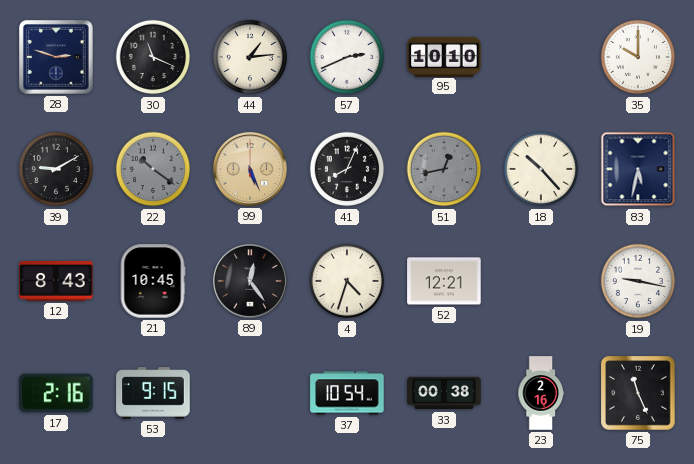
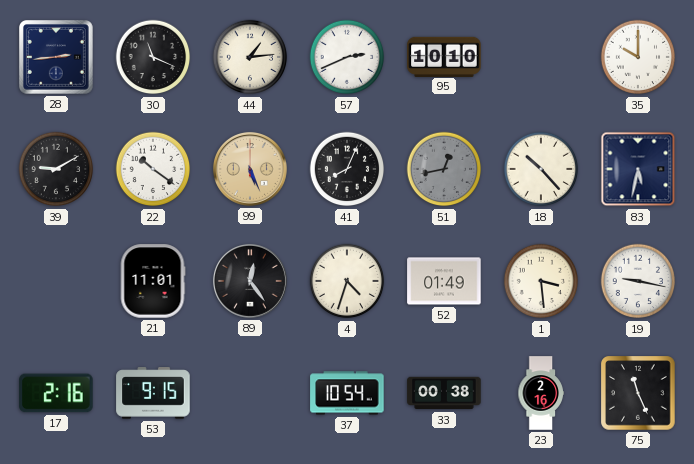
28: 2:48 -> 2:44 (57, 58)
22 dial: grey -> white (153, 169)
12: 8:43 -> none (56, 282)
21: 10:45 -> 11:01 (153, 281)
52: 12:21 -> 01:49 (444, 281)
1: none -> 3:29 (541, 281)
